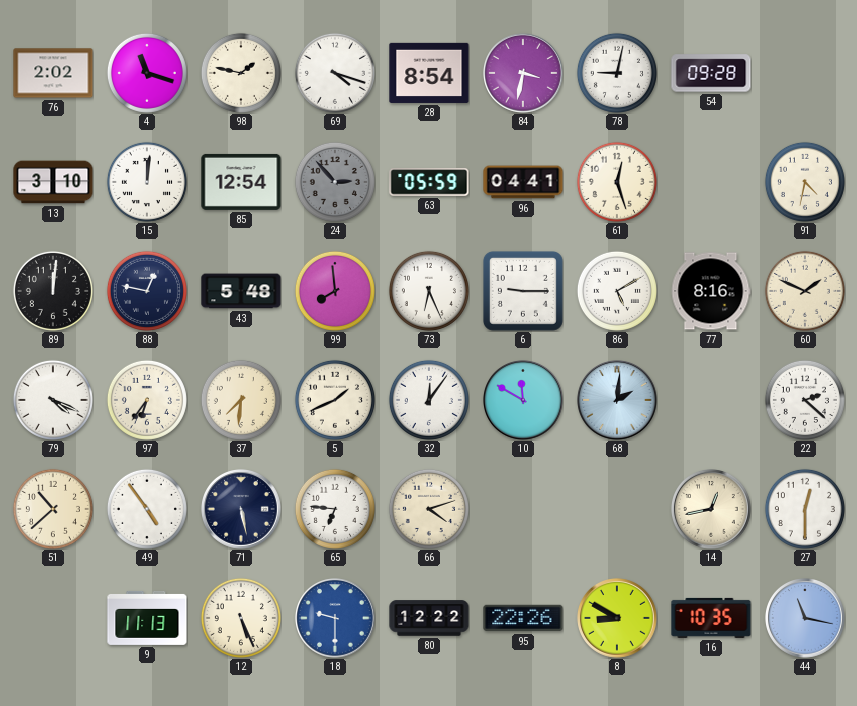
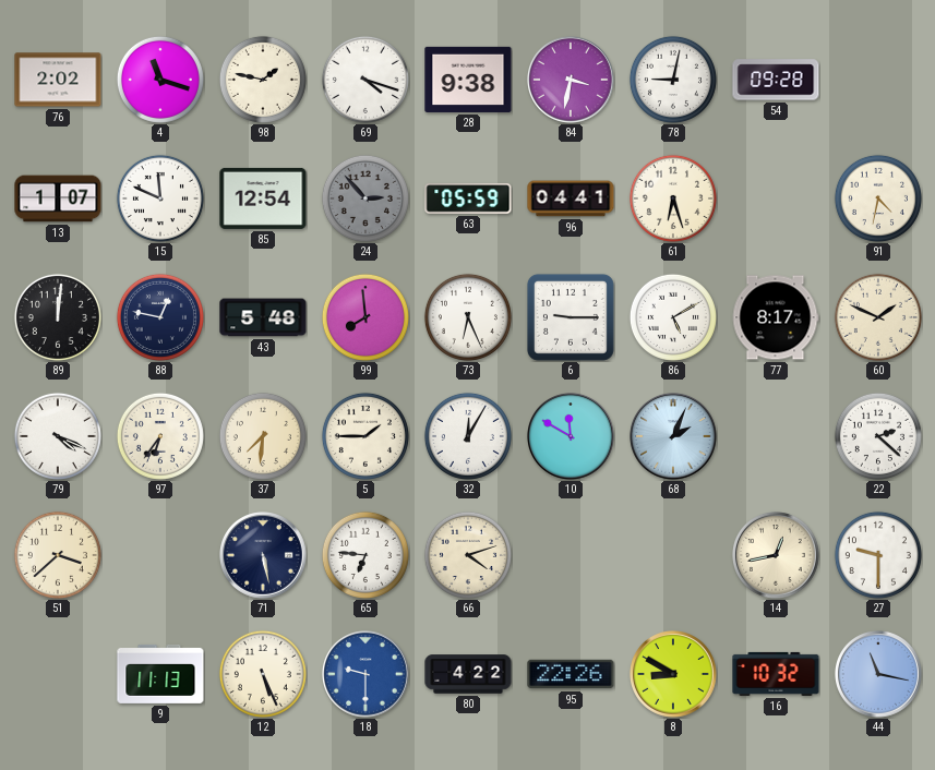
28: 8:54 -> 9:38 (468, 80)
13: 3:10 -> 1:07 (58, 198)
15: 12:01 -> 11:49 (160, 198)
61: 12:27 -> 6:27 (673, 198)
77: 8:16 -> 8:17 (776, 317)
5: 1:41 -> 1:45 (365, 436)
32: 12:06 -> 12:05 (468, 436)
68: 2:01 -> 2:04 (674, 437)
51: 10:38 -> 3:38 (58, 555)
49: 4:54 -> none (147, 509)
27: 12:30 -> 9:30 (878, 555)
80: 12:22 -> 4:22 (468, 674)
16: 10:35 -> 10:32 (776, 674)
